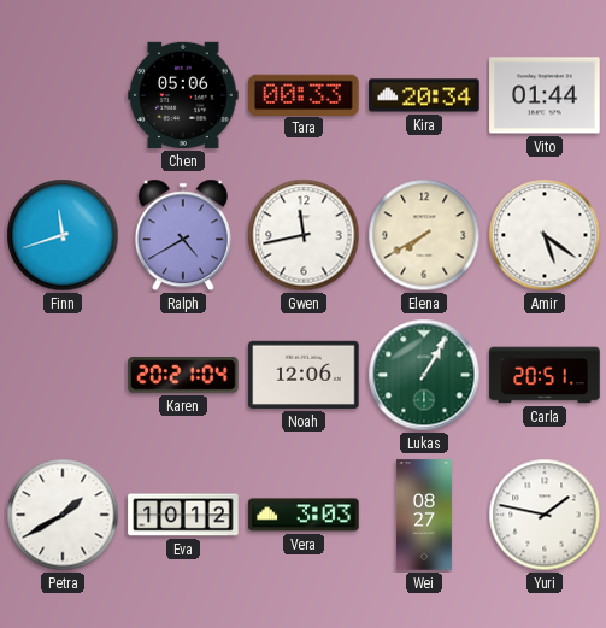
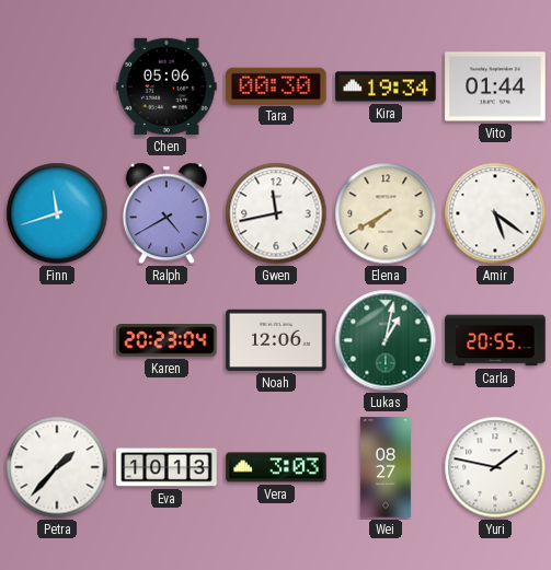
Tara: 00:33 -> 00:30 (276, 85)
Kira: 20:34 -> 19:34 (386, 86)
Karen: 20:21 -> 20:23 (167, 341)
Lukas: 1:05 -> 1:02 (386, 340)
Carla: 20:51 -> 20:55 (495, 340)
Petra: 1:40 -> 1:37 (57, 467)
Eva: 10:12 -> 10:13 (167, 467)
